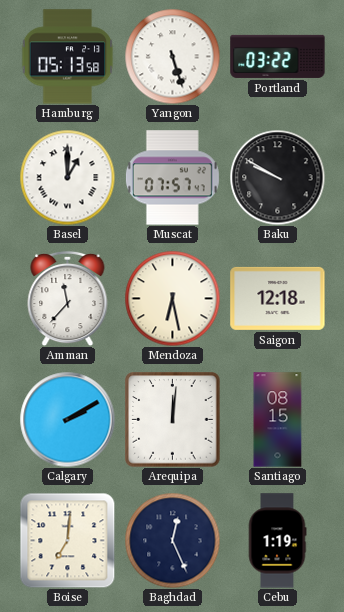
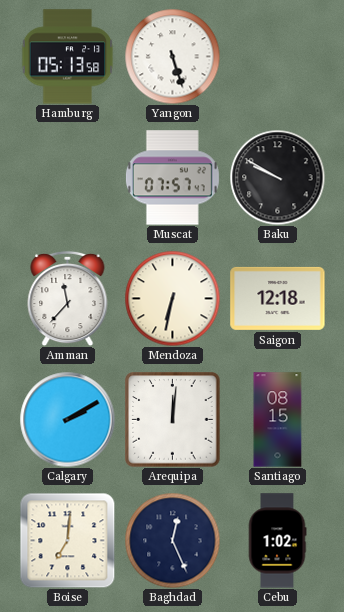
Portland: 03:22 -> none (278, 56)
Basel: 1:00 -> none (67, 177)
Mendoza: 6:28 -> 6:32 (172, 298)
Cebu: 1:19 -> 1:02 (277, 541)
